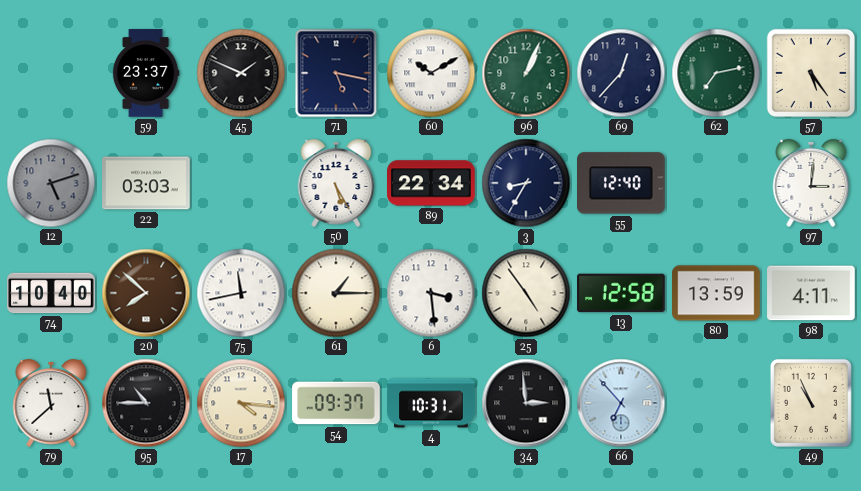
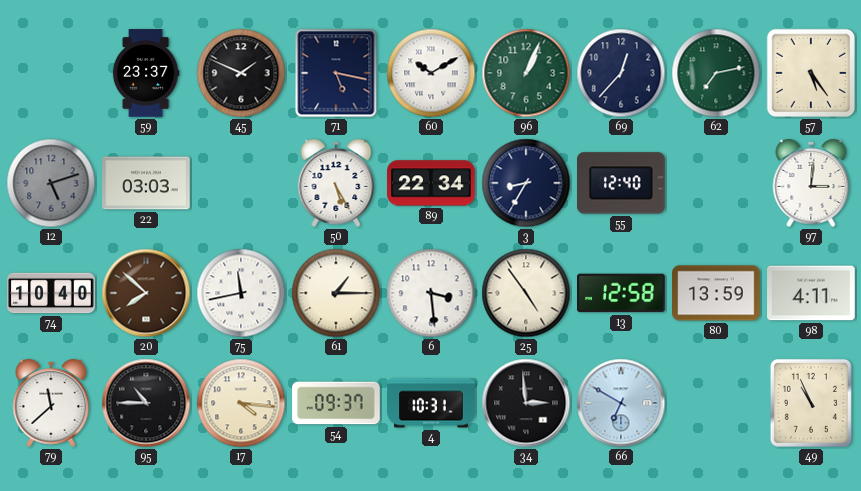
66: 6:53 -> 6:50 (621, 403)
